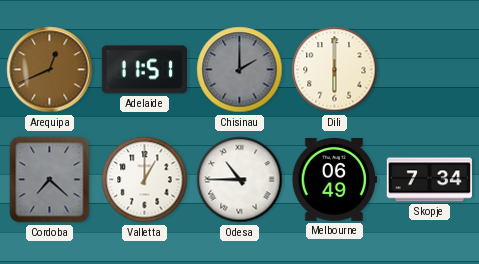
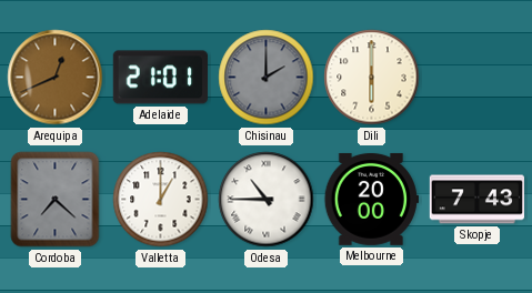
Adelaide: 11:51 -> 21:01 (160, 78)
Melbourne: 06:49 -> 20:00 (371, 199)
Skopje: 7:34 -> 7:43 (476, 200)
